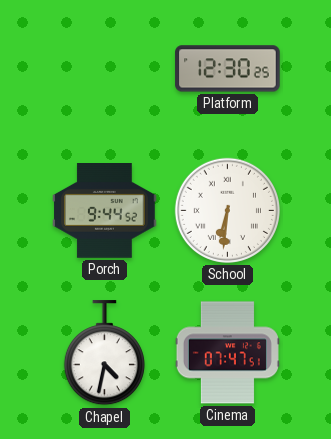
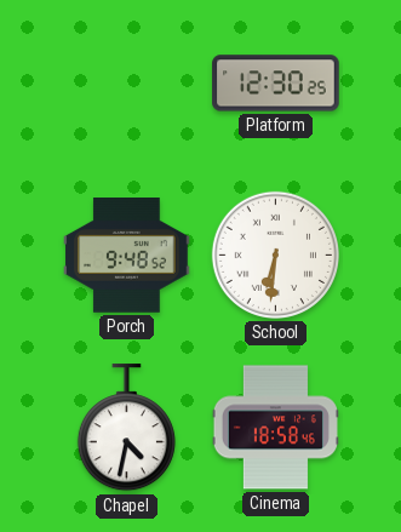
Porch: 9:44 -> 9:48 (127, 256)
Cinema: 07:47 -> 18:58 (275, 428)
